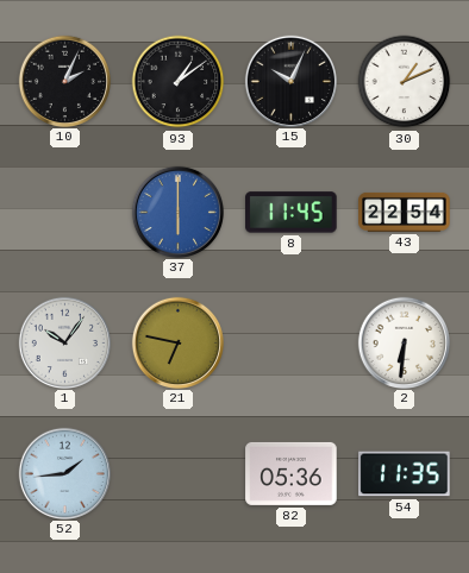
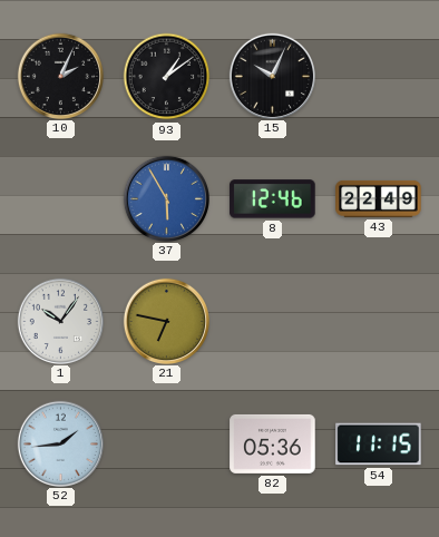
30: 1:11 -> none (405, 82)
37: 6:00 -> 5:55 (166, 198)
8: 11:45 -> 12:46 (273, 199)
43: 22:54 -> 22:49 (379, 198)
2: 6:31 -> none (404, 342)
54: 11:35 -> 11:15 (379, 445)
